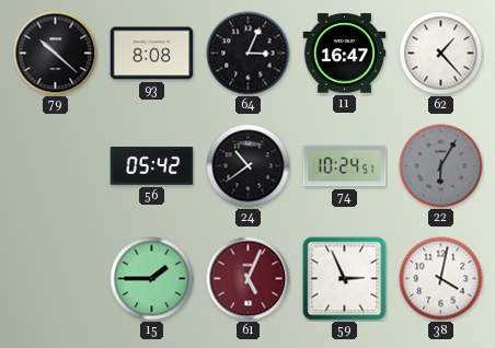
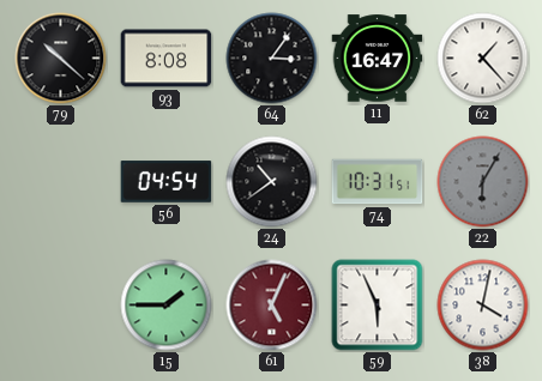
64: 3:04 -> 3:06 (272, 59)
56: 05:42 -> 04:54 (167, 182)
74: 10:24 -> 10:31 (378, 182)
59: 2:56 -> 5:56 (378, 306)
